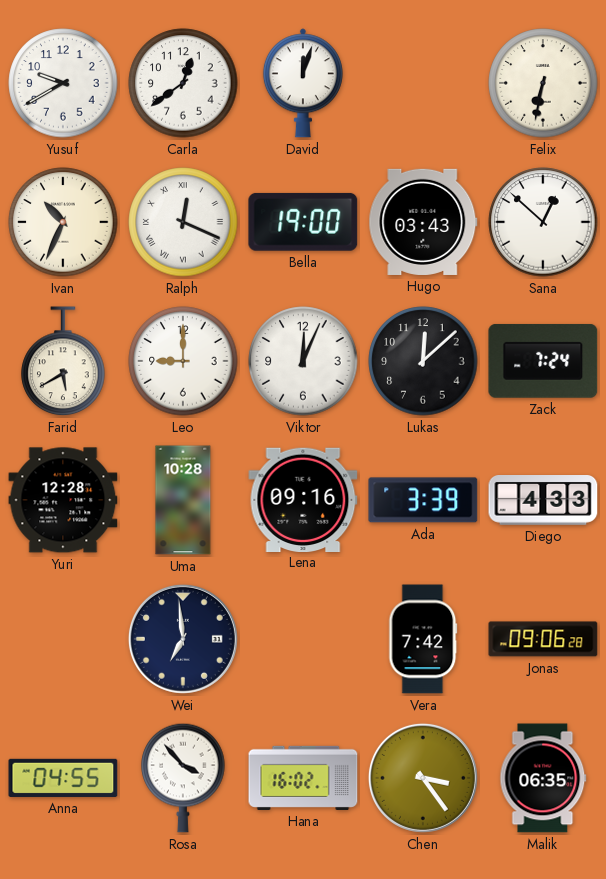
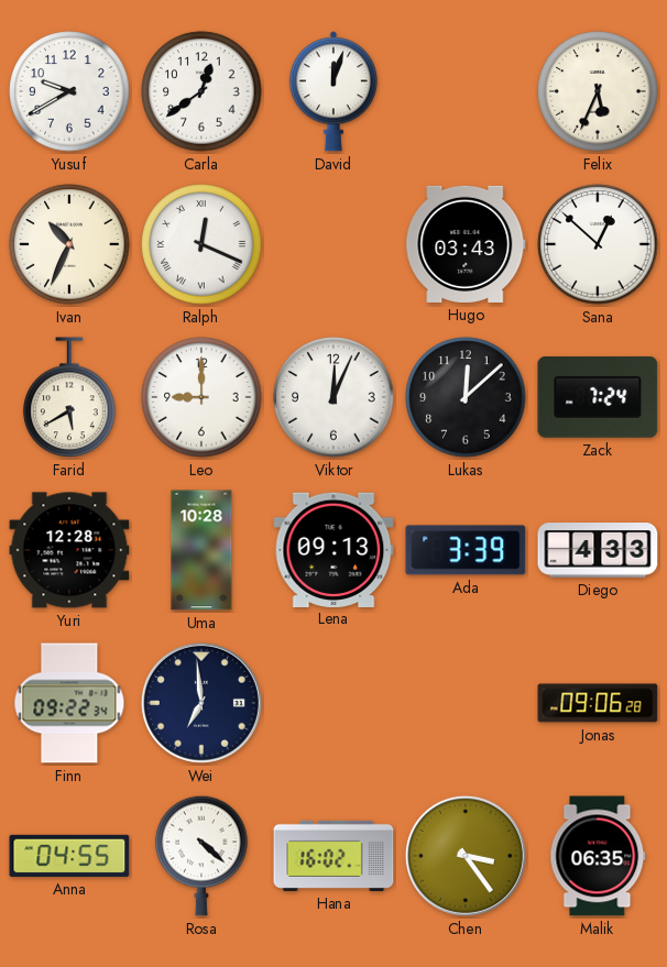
Felix: 6:32 -> 5:34 (598, 91)
Bella: 19:00 -> none (303, 222)
Lena: 09:16 -> 09:13 (333, 549)
Finn: none -> 09:22 (69, 703)
Vera: 7:42 -> none (423, 639)
Rosa: 3:53 -> 4:22 (201, 856)
